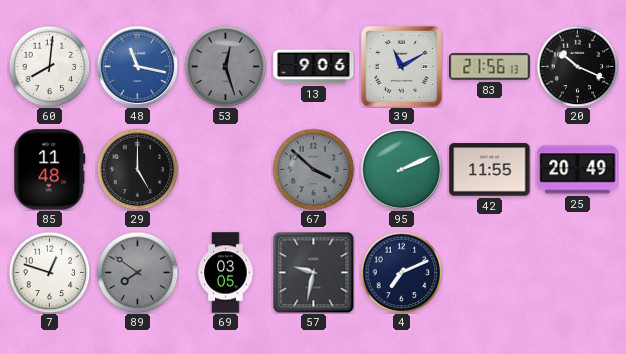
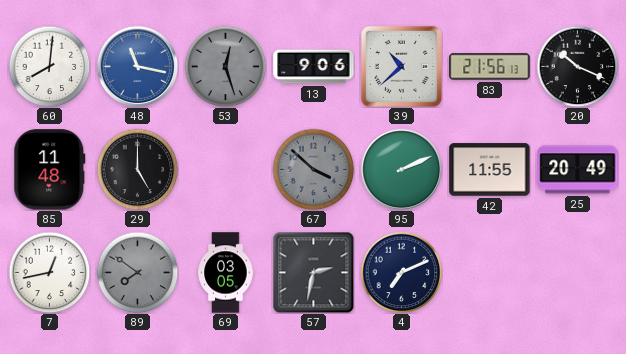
39: 11:10 -> 10:38 (401, 66)
7: 12:48 -> 12:43 (49, 272)
57: 9:32 -> 2:32 (313, 272)
